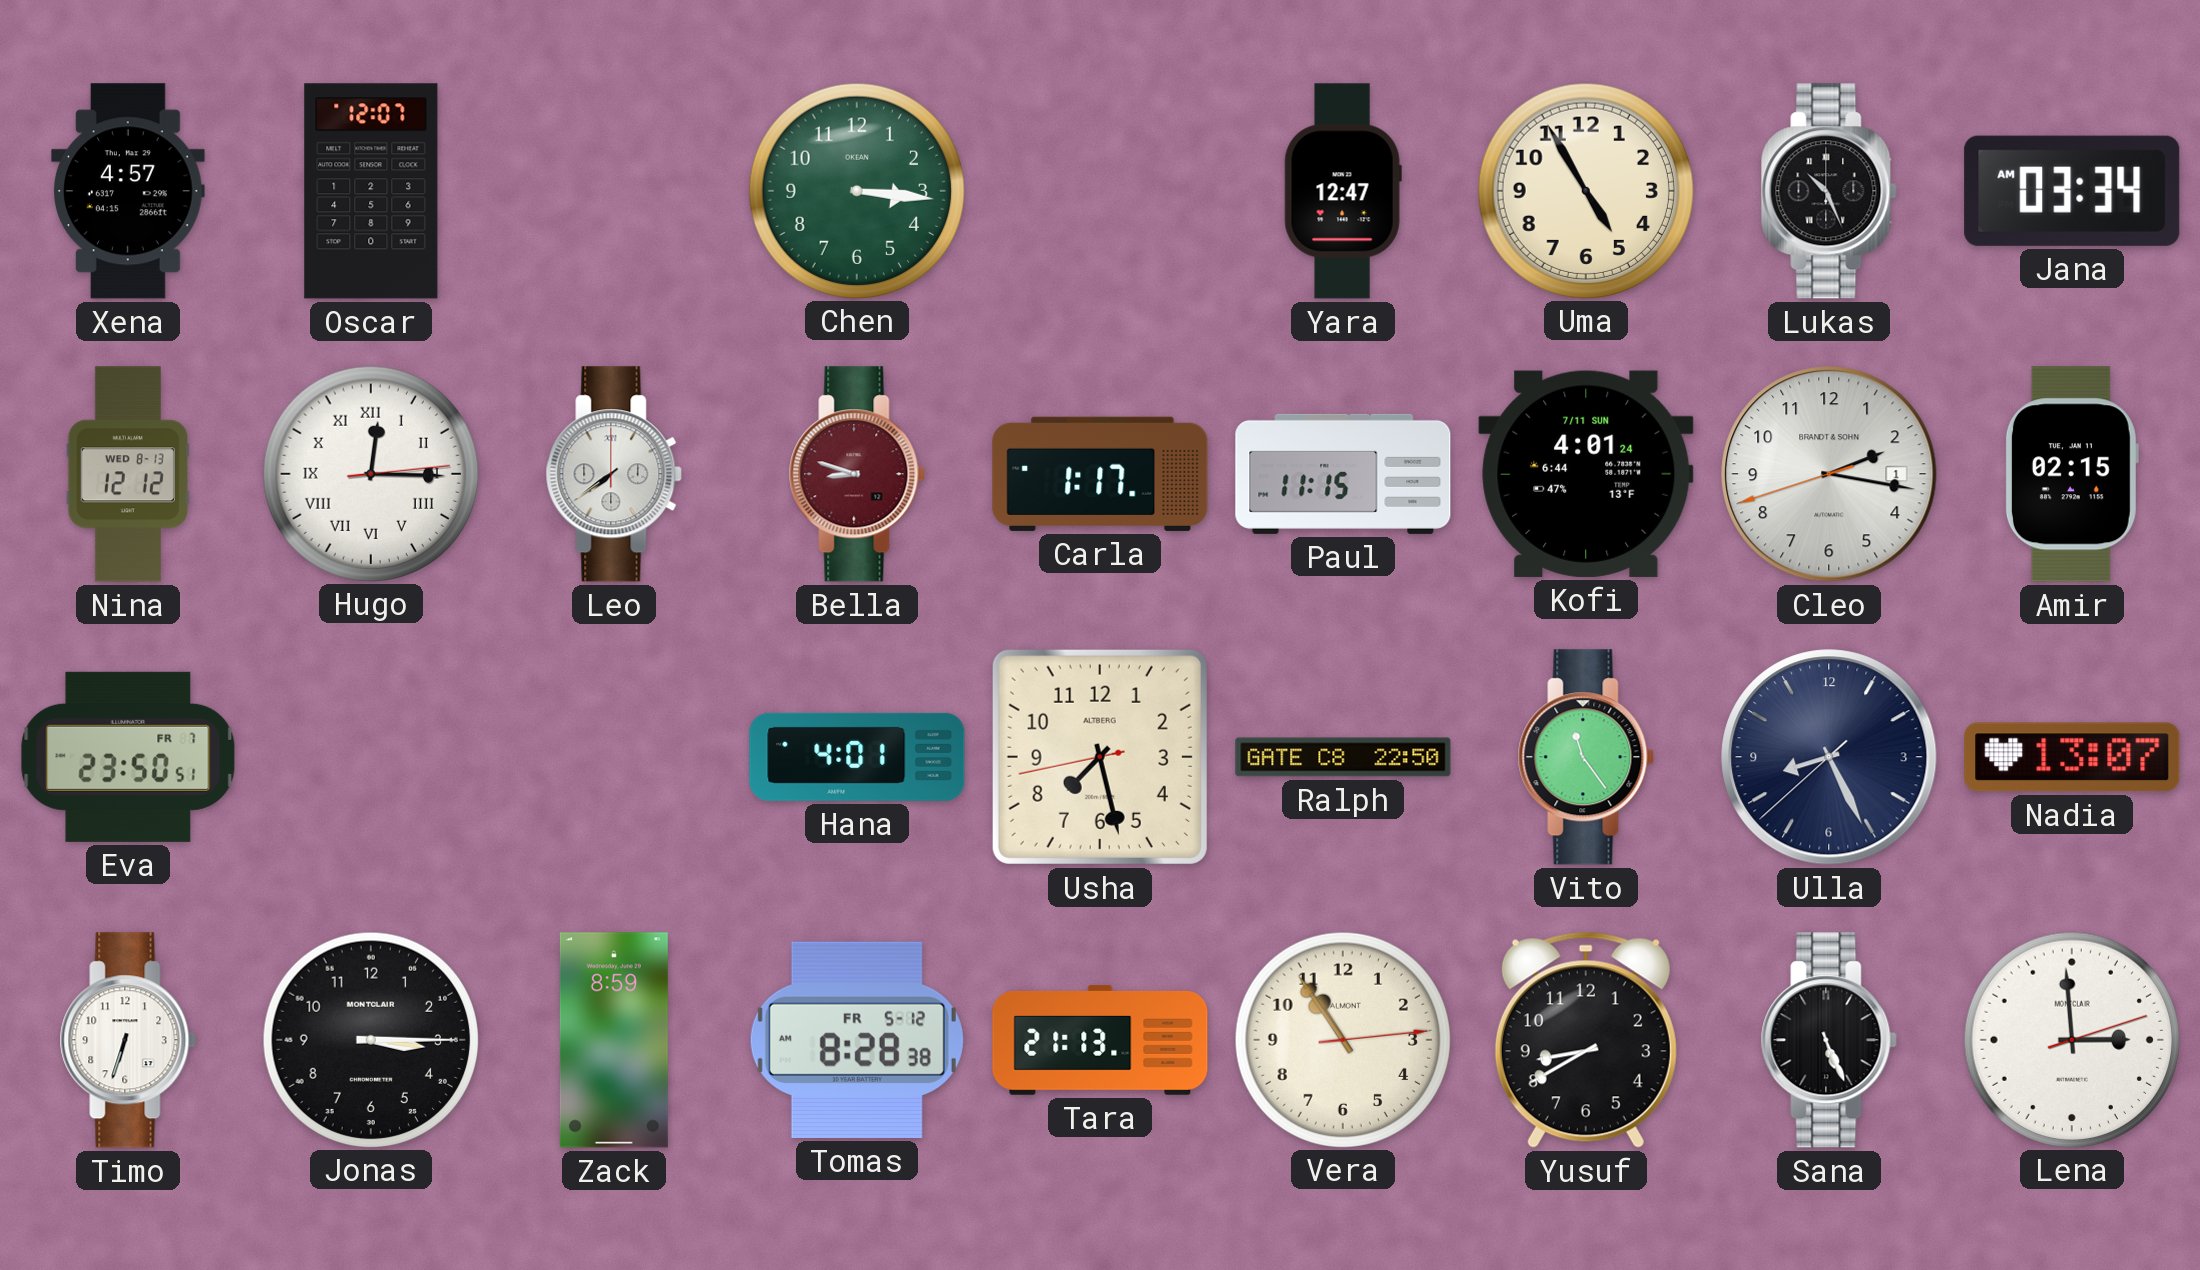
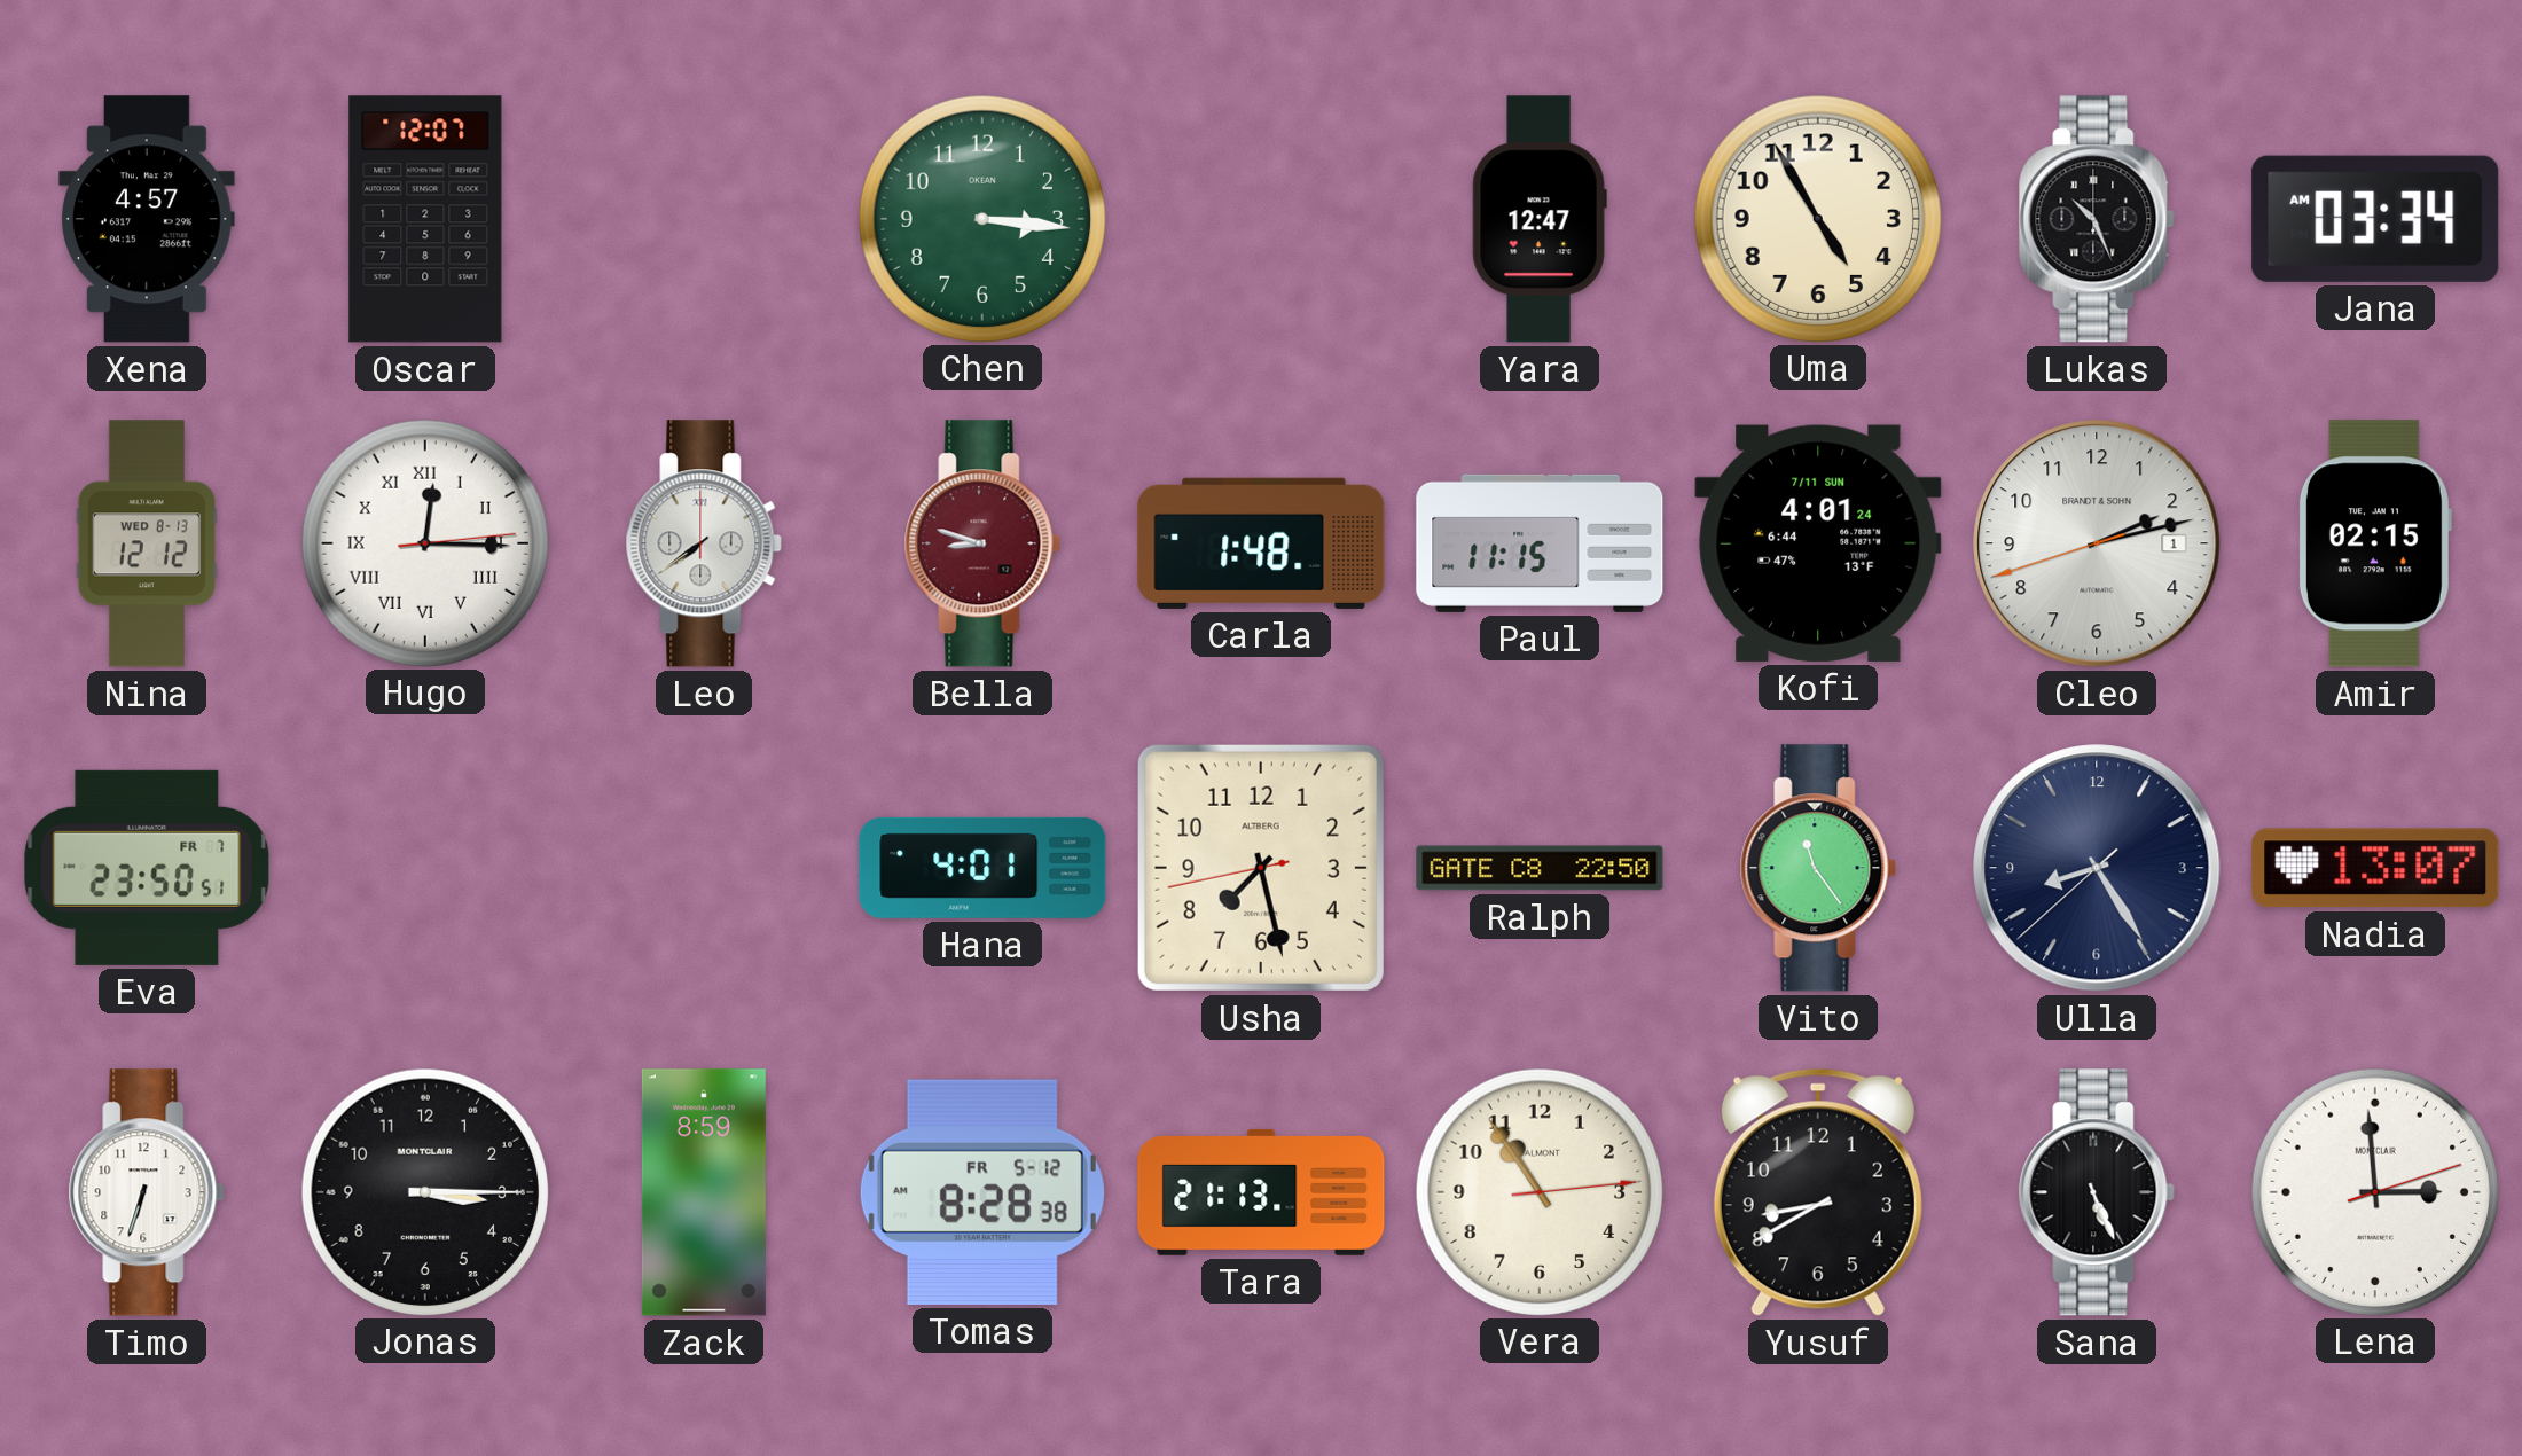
Carla: 1:17 -> 1:48 (1261, 543)
Cleo: 2:16 -> 2:12 (2097, 543)
Ulla: 8:25 -> 8:24 (2097, 868)
